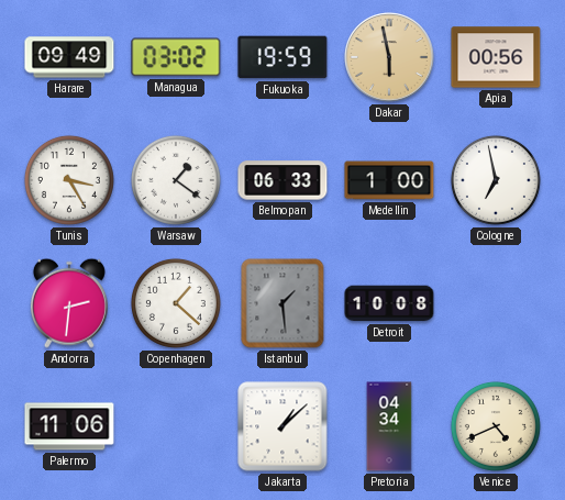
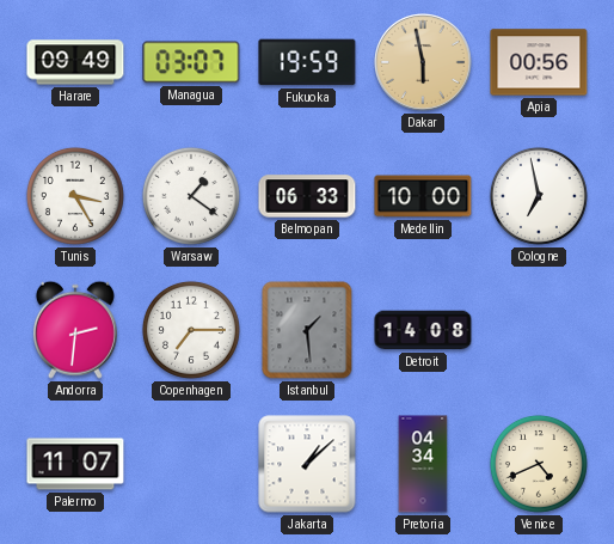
Managua: 03:02 -> 03:07 (191, 62)
Medellin: 1:00 -> 10:00 (423, 196)
Copenhagen: 1:22 -> 7:15 (191, 330)
Detroit: 10:08 -> 14:08 (423, 330)
Palermo: 11:06 -> 11:07 (75, 464)
